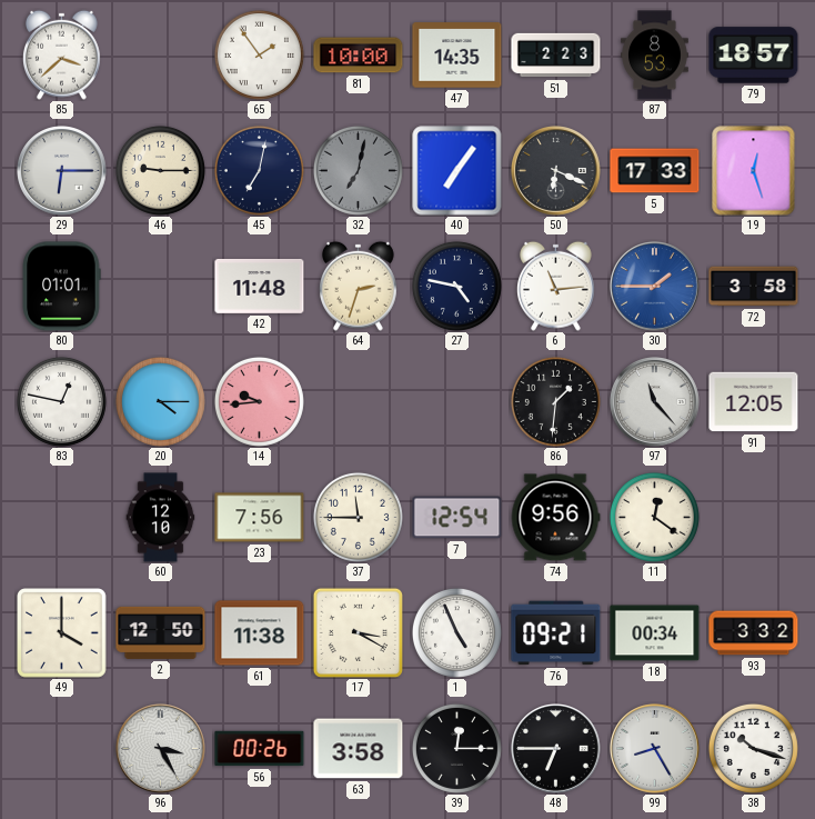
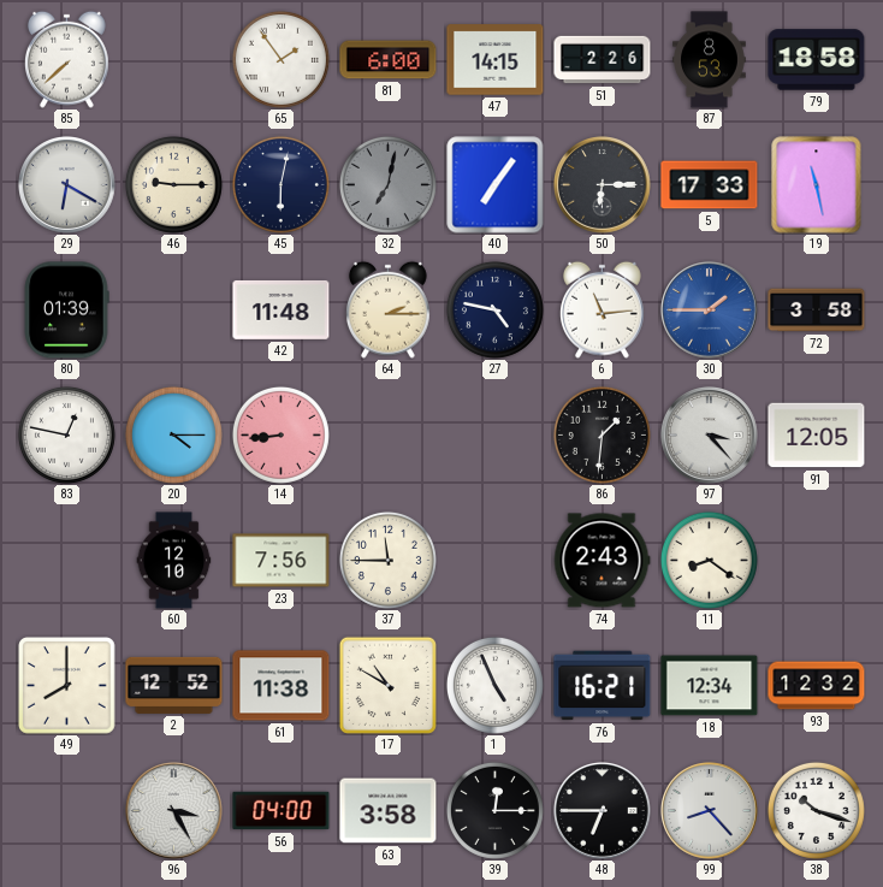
85: 3:38 -> 7:38 (66, 59)
81: 10:00 -> 6:00 (389, 60)
47: 14:35 -> 14:15 (496, 60)
51: 2:23 -> 2:26 (603, 60)
79: 18:57 -> 18:58 (817, 60)
29: 6:15 -> 6:20 (67, 185)
45: 7:02 -> 6:02 (280, 184)
50: 6:19 -> 6:15 (603, 185)
19: 12:27 -> 11:28 (817, 185)
80: 01:01 -> 01:39 (66, 311)
64: 2:33 -> 2:15 (387, 309)
14: 9:44 -> 8:44 (280, 434)
97: 11:23 -> 3:23 (710, 436)
7: 12:54 -> none (457, 518)
74: 9:56 -> 2:43 (601, 561)
11: 12:21 -> 8:21 (709, 560)
49: 4:00 -> 8:00 (67, 686)
2: 12:50 -> 12:52 (174, 685)
17: 3:20 -> 10:50 (387, 685)
76: 09:21 -> 16:21 (603, 686)
18: 00:34 -> 12:34 (710, 686)
93: 3:32 -> 12:32 (817, 686)
56: 00:26 -> 04:00 (282, 811)
99: 8:25 -> 8:23 (710, 811)
